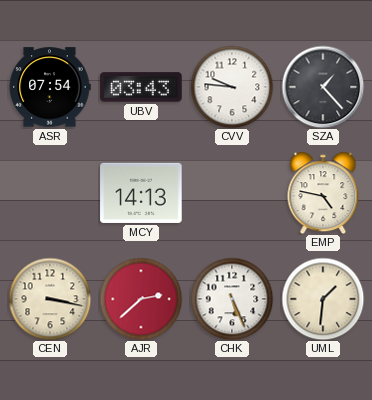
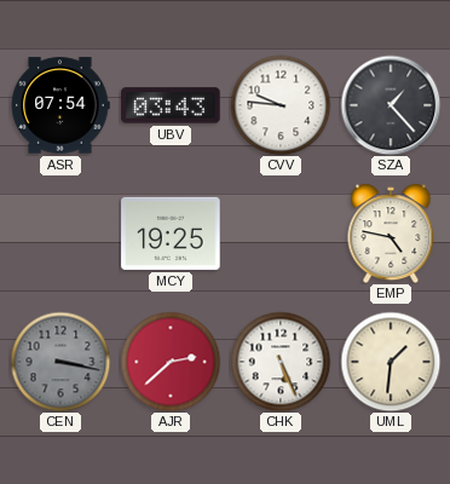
MCY: 14:13 -> 19:25 (171, 234)
CEN dial: cream -> grey (60, 362)
